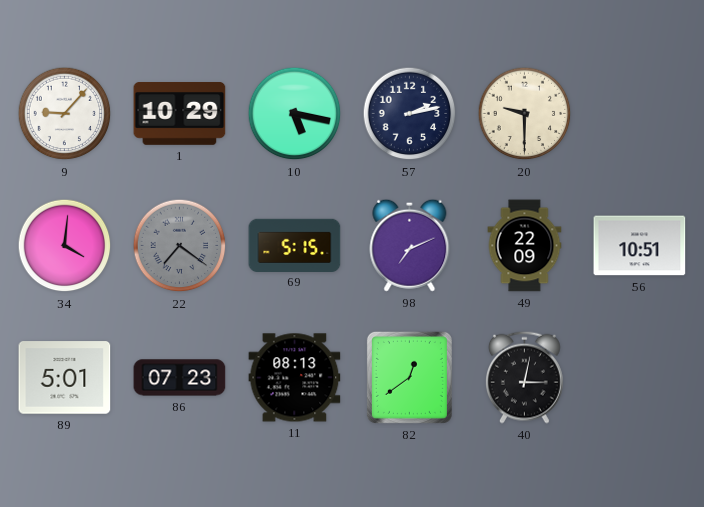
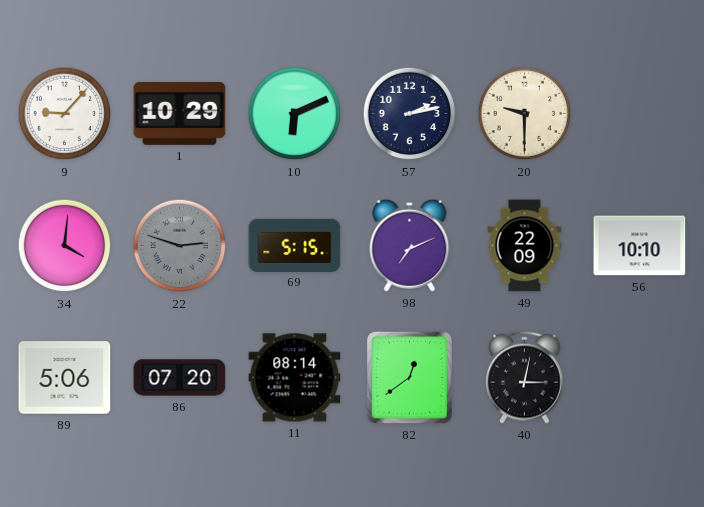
10: 5:17 -> 6:11 (295, 114)
22: 7:21 -> 2:48 (180, 246)
56: 10:51 -> 10:10 (640, 246)
89: 5:01 -> 5:06 (65, 378)
86: 07:23 -> 07:20 (180, 378)
11: 08:13 -> 08:14 (295, 378)
